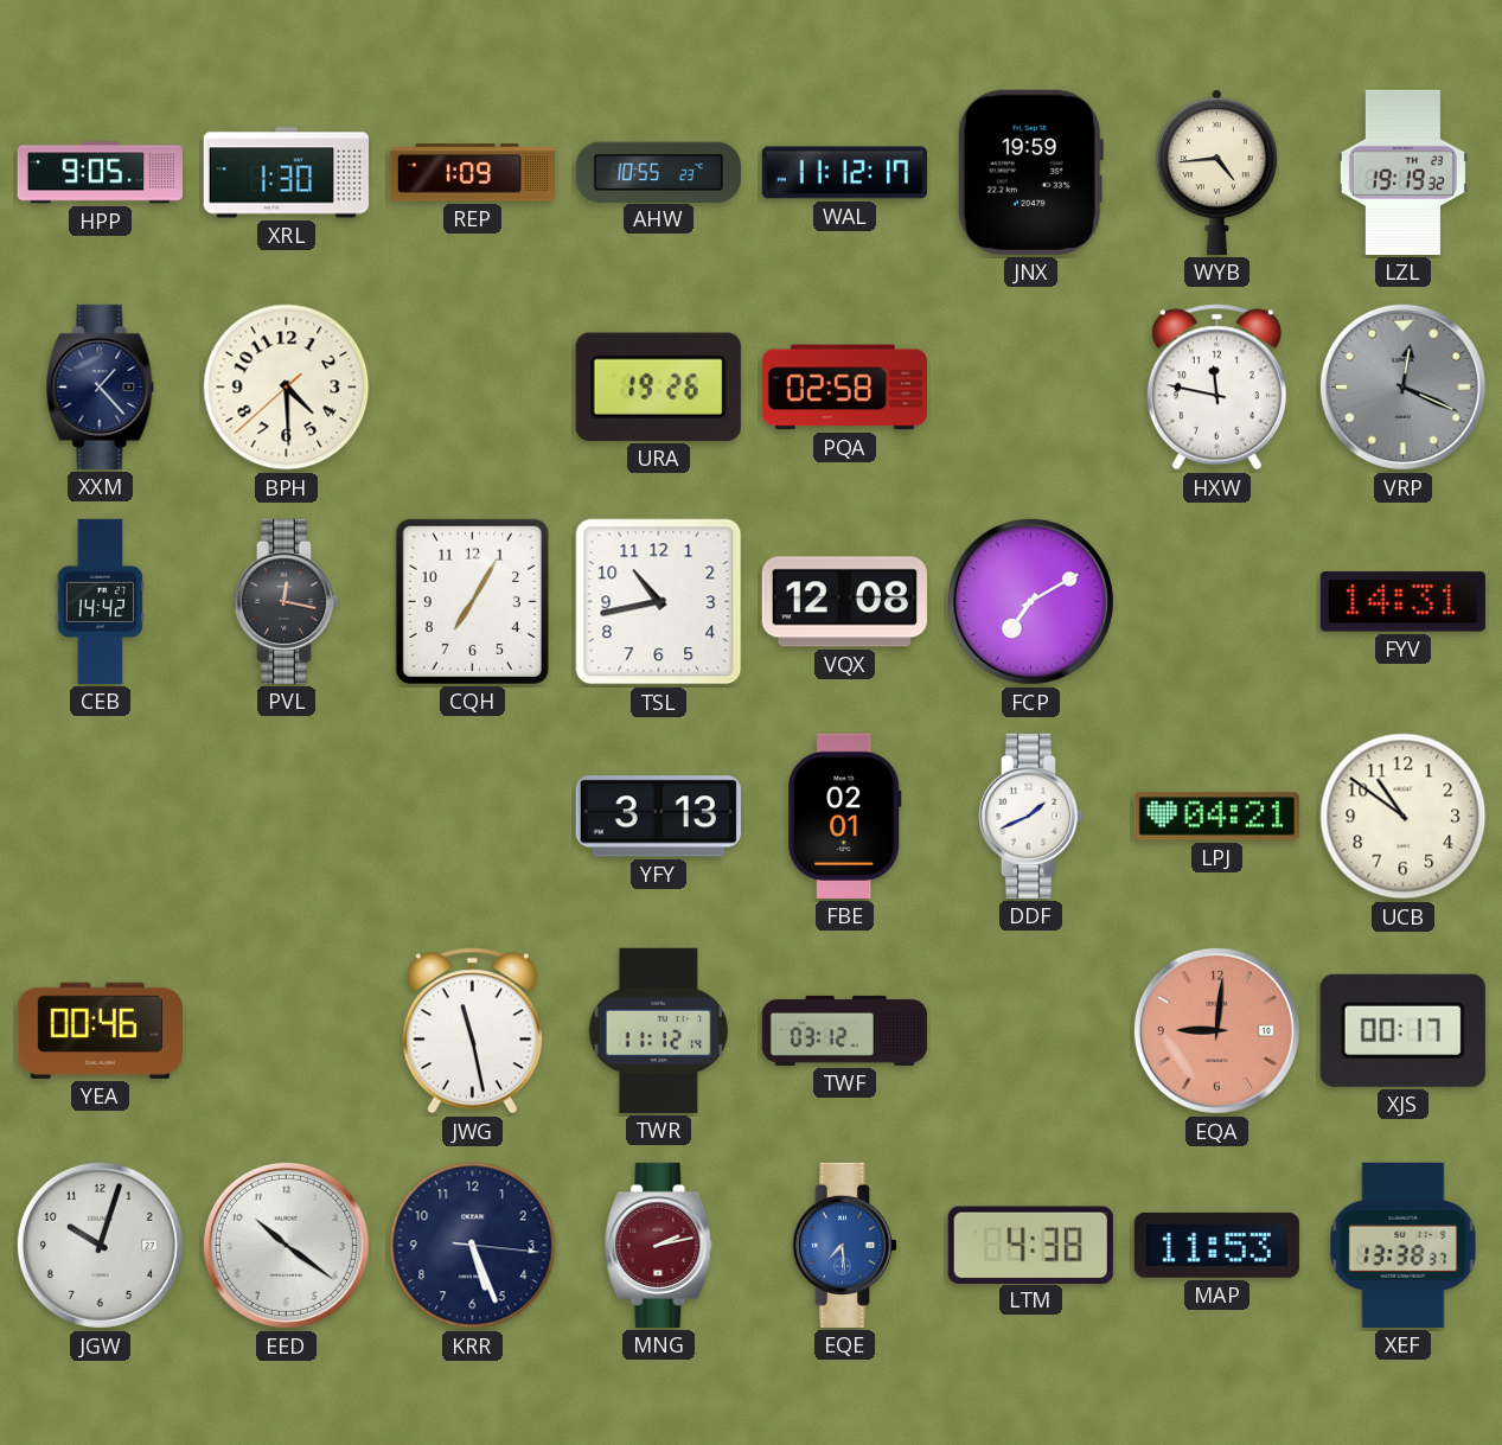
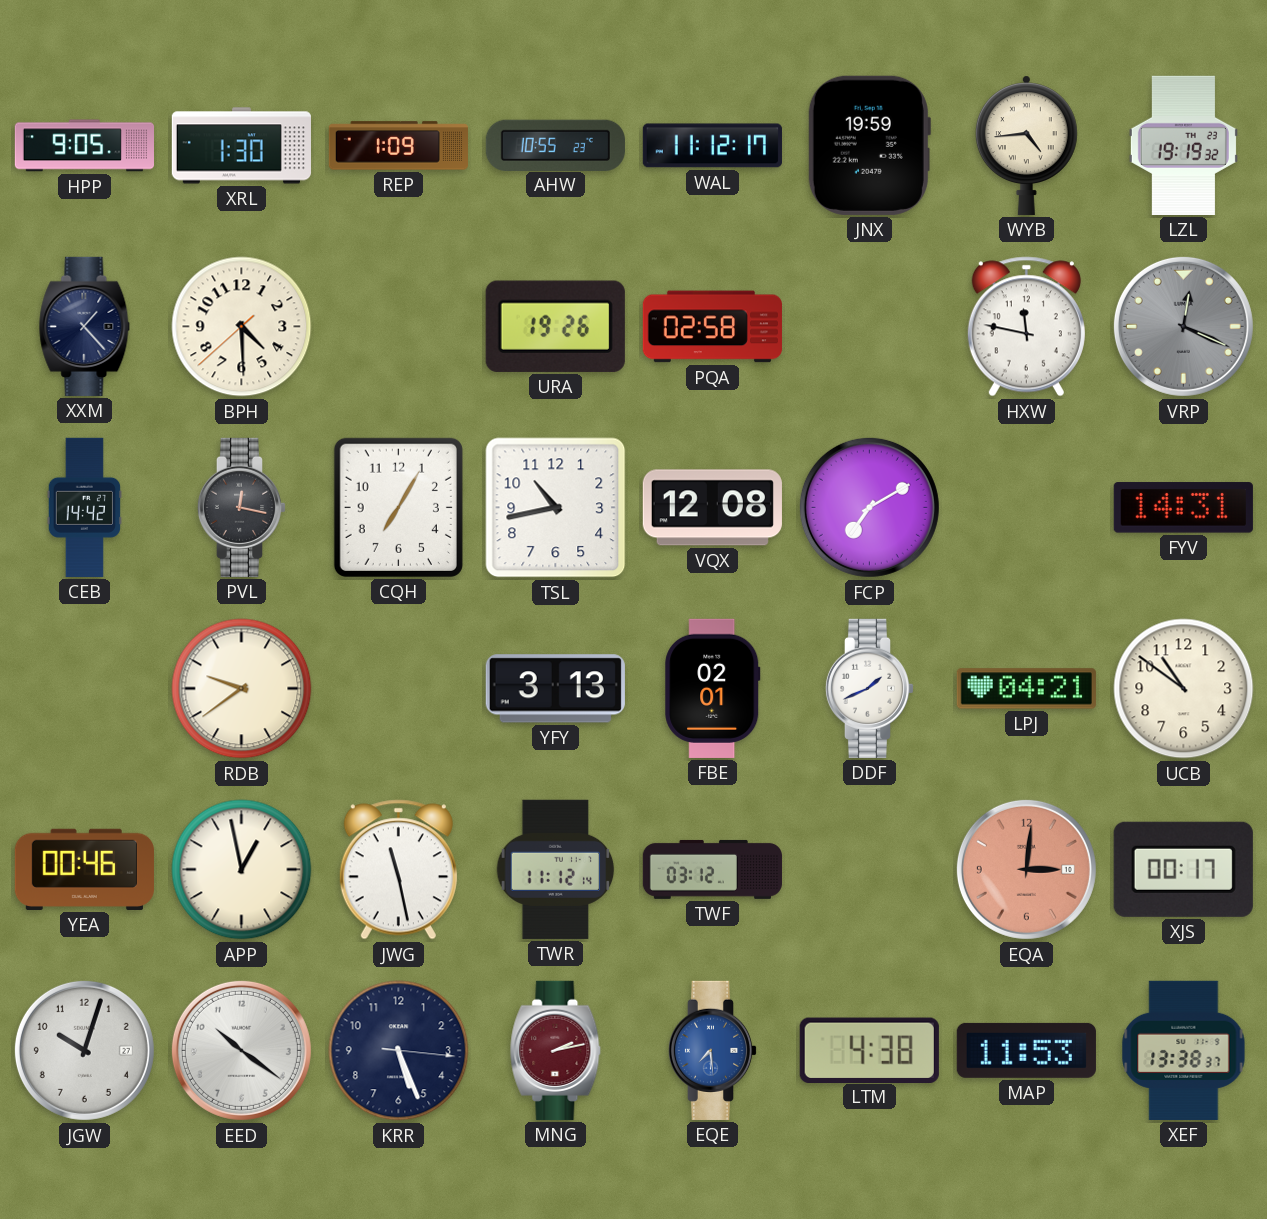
RDB: none -> 9:39 (242, 689)
APP: none -> 12:58 (242, 870)
EQA: 9:01 -> 3:01 (1026, 869)
